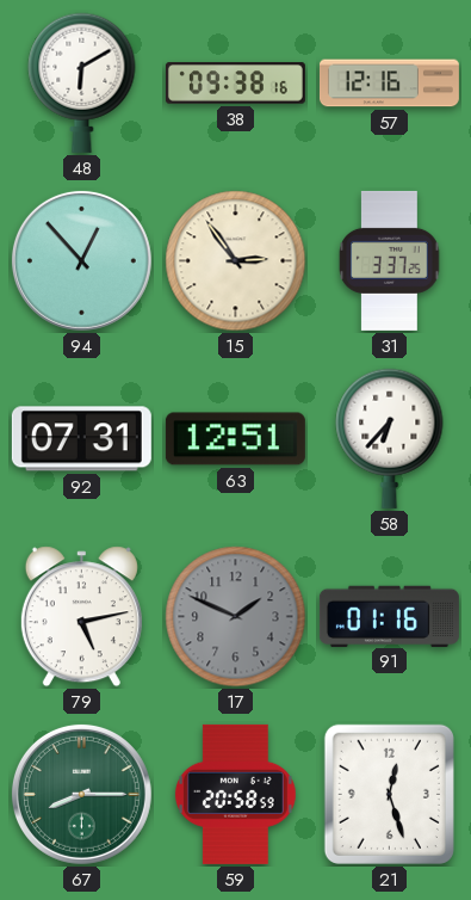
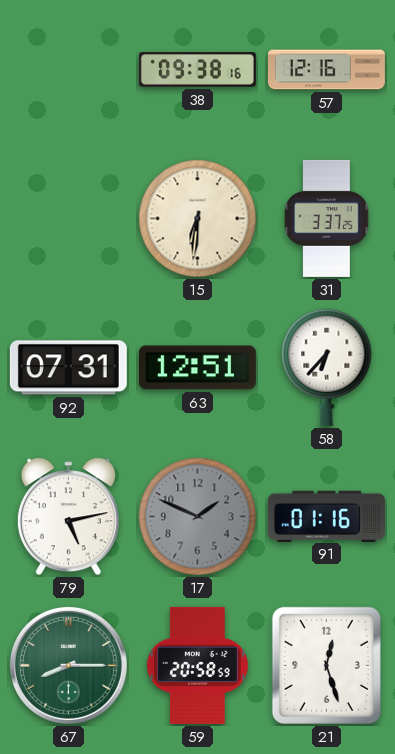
48: 6:10 -> none (82, 82)
94: 12:53 -> none (81, 260)
15: 2:54 -> 6:31 (198, 219)
